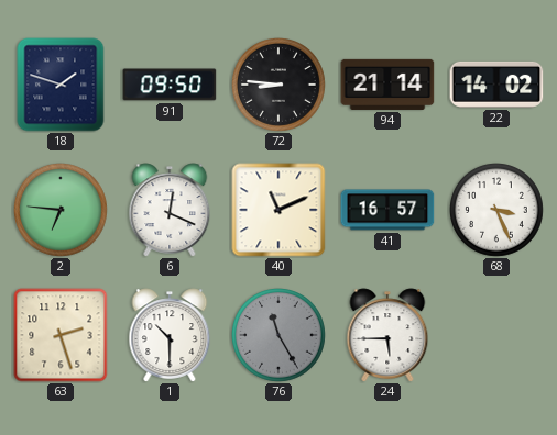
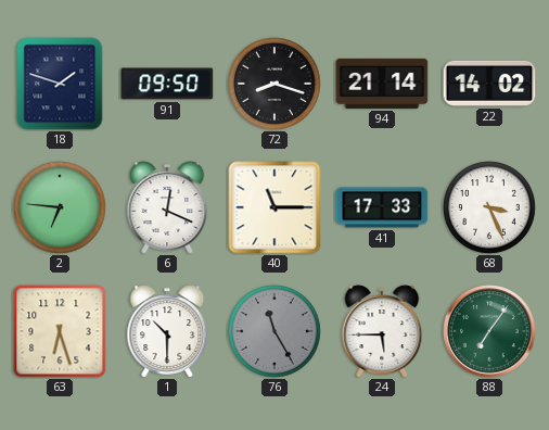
72: 8:46 -> 8:18 (276, 85)
40: 11:11 -> 11:15 (274, 207)
41: 16:57 -> 17:33 (382, 207)
63: 2:27 -> 6:27 (60, 331)
88: none -> 7:06 (489, 331)
